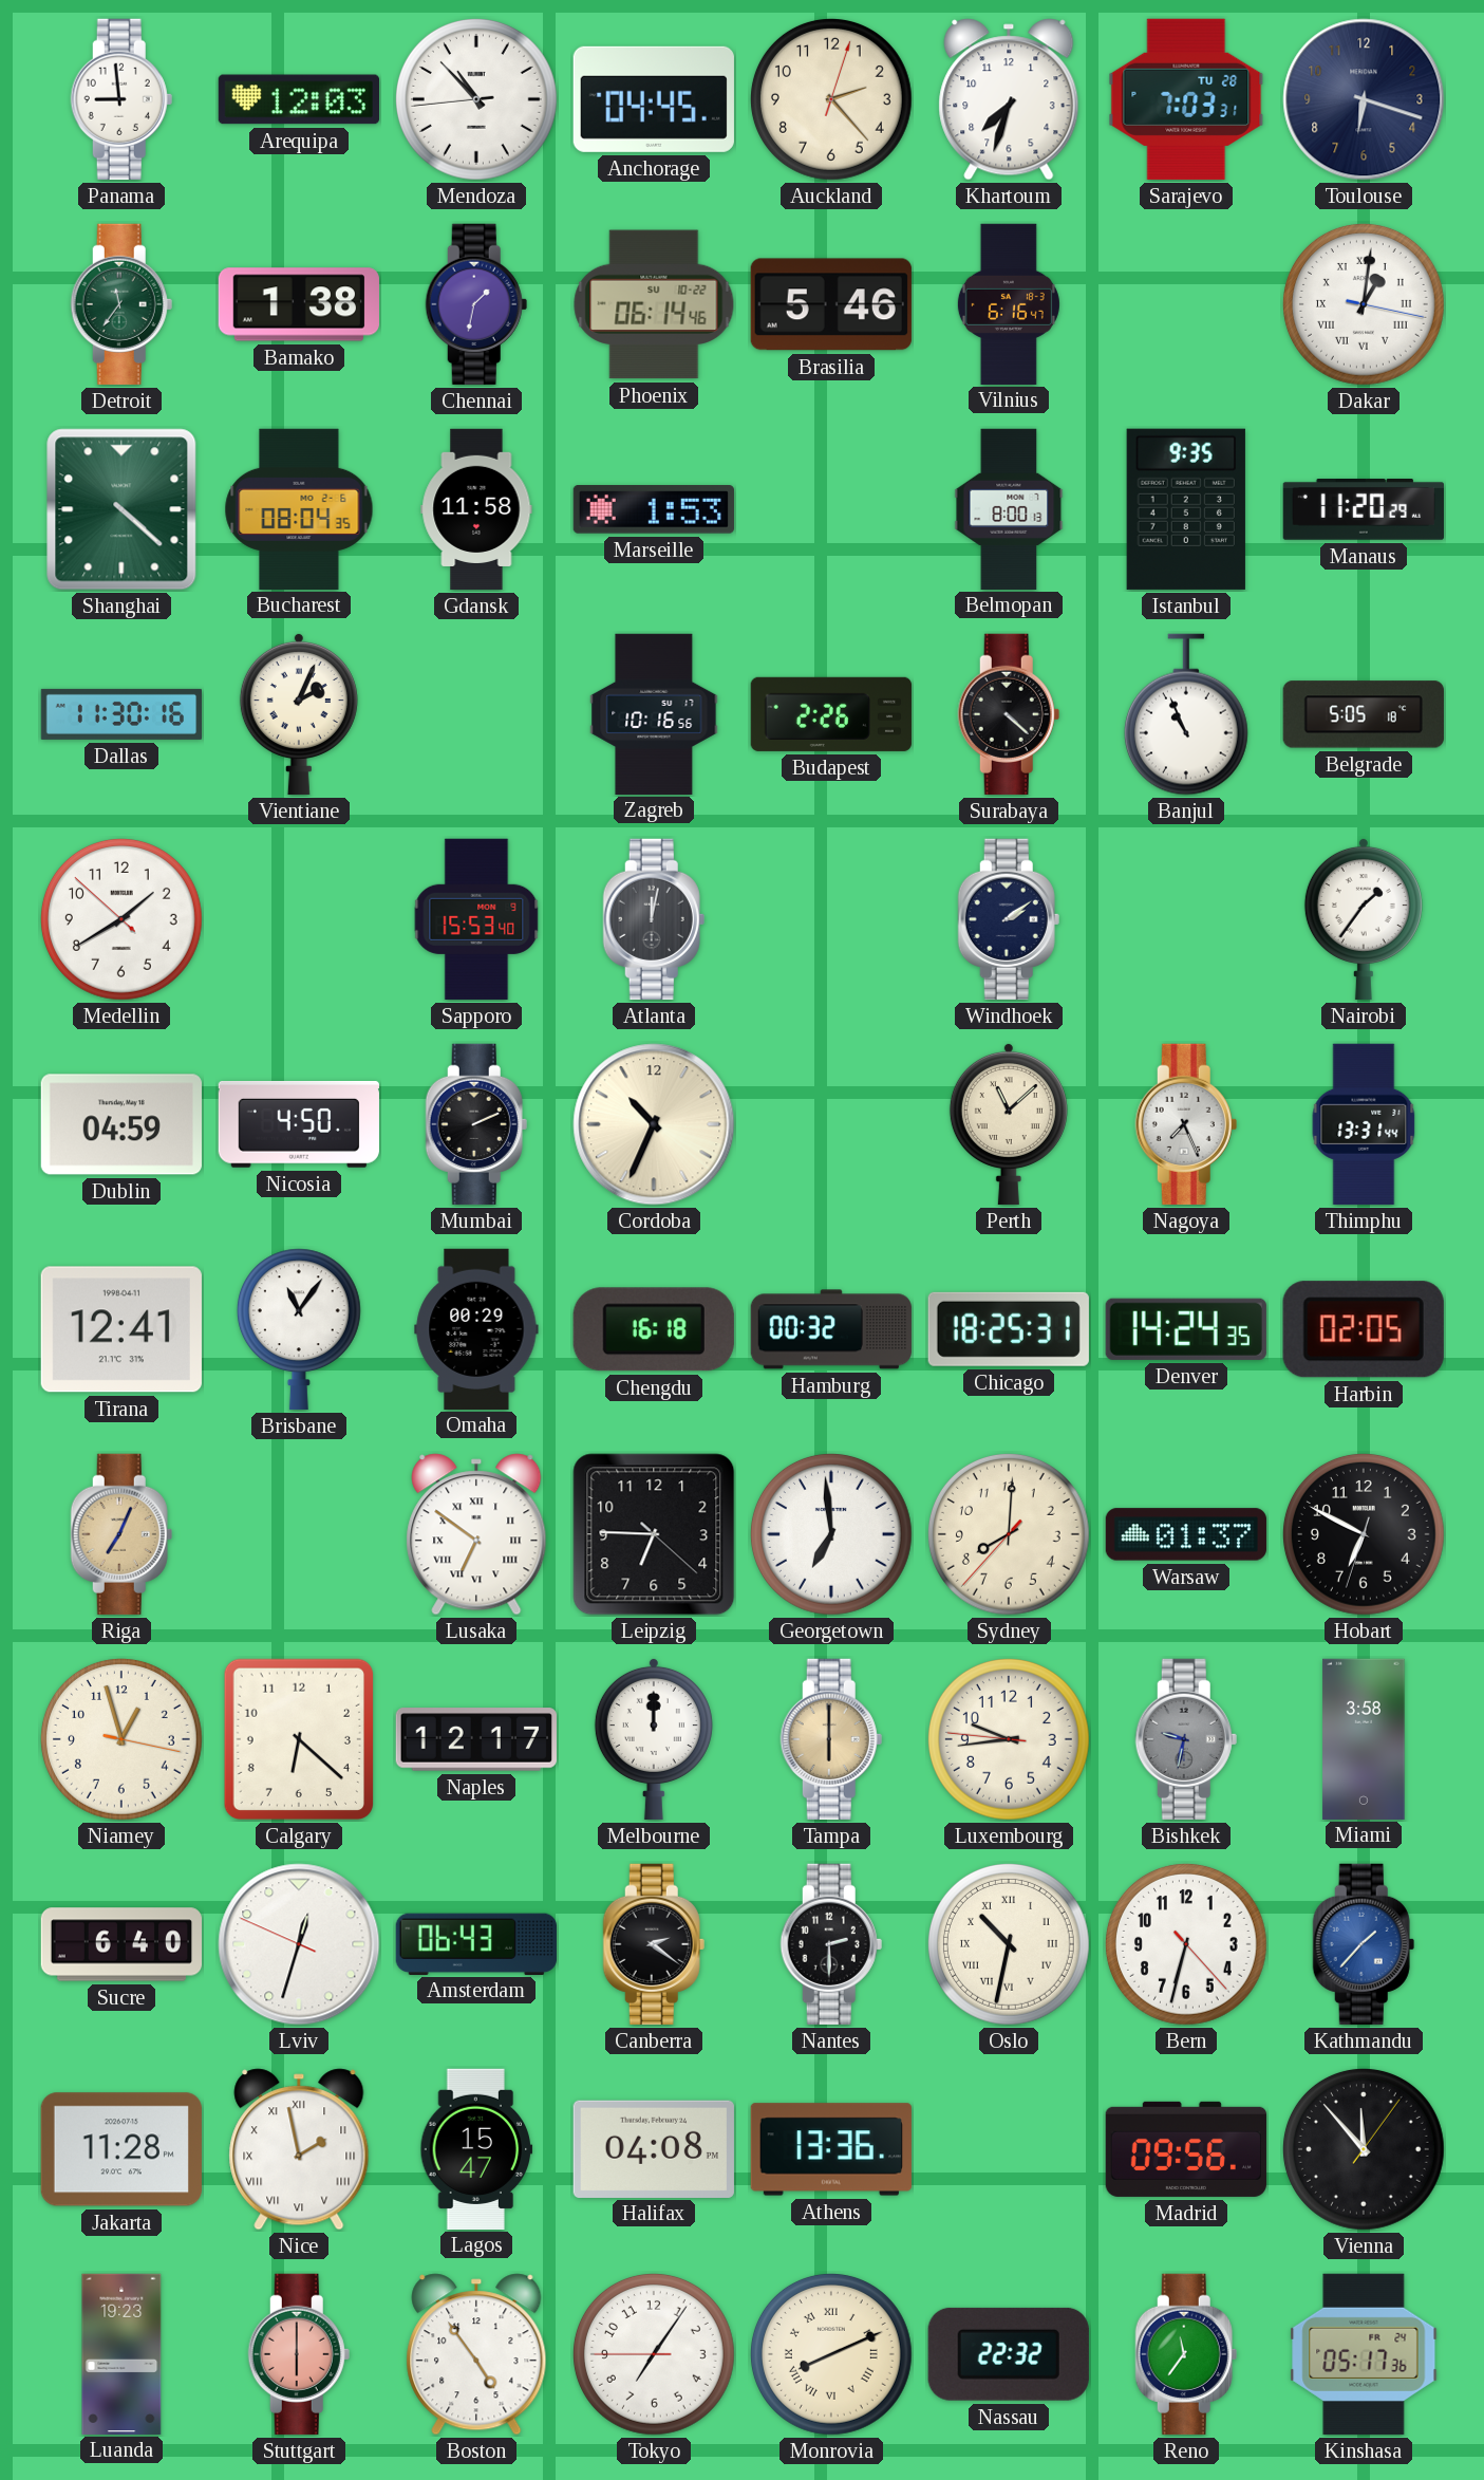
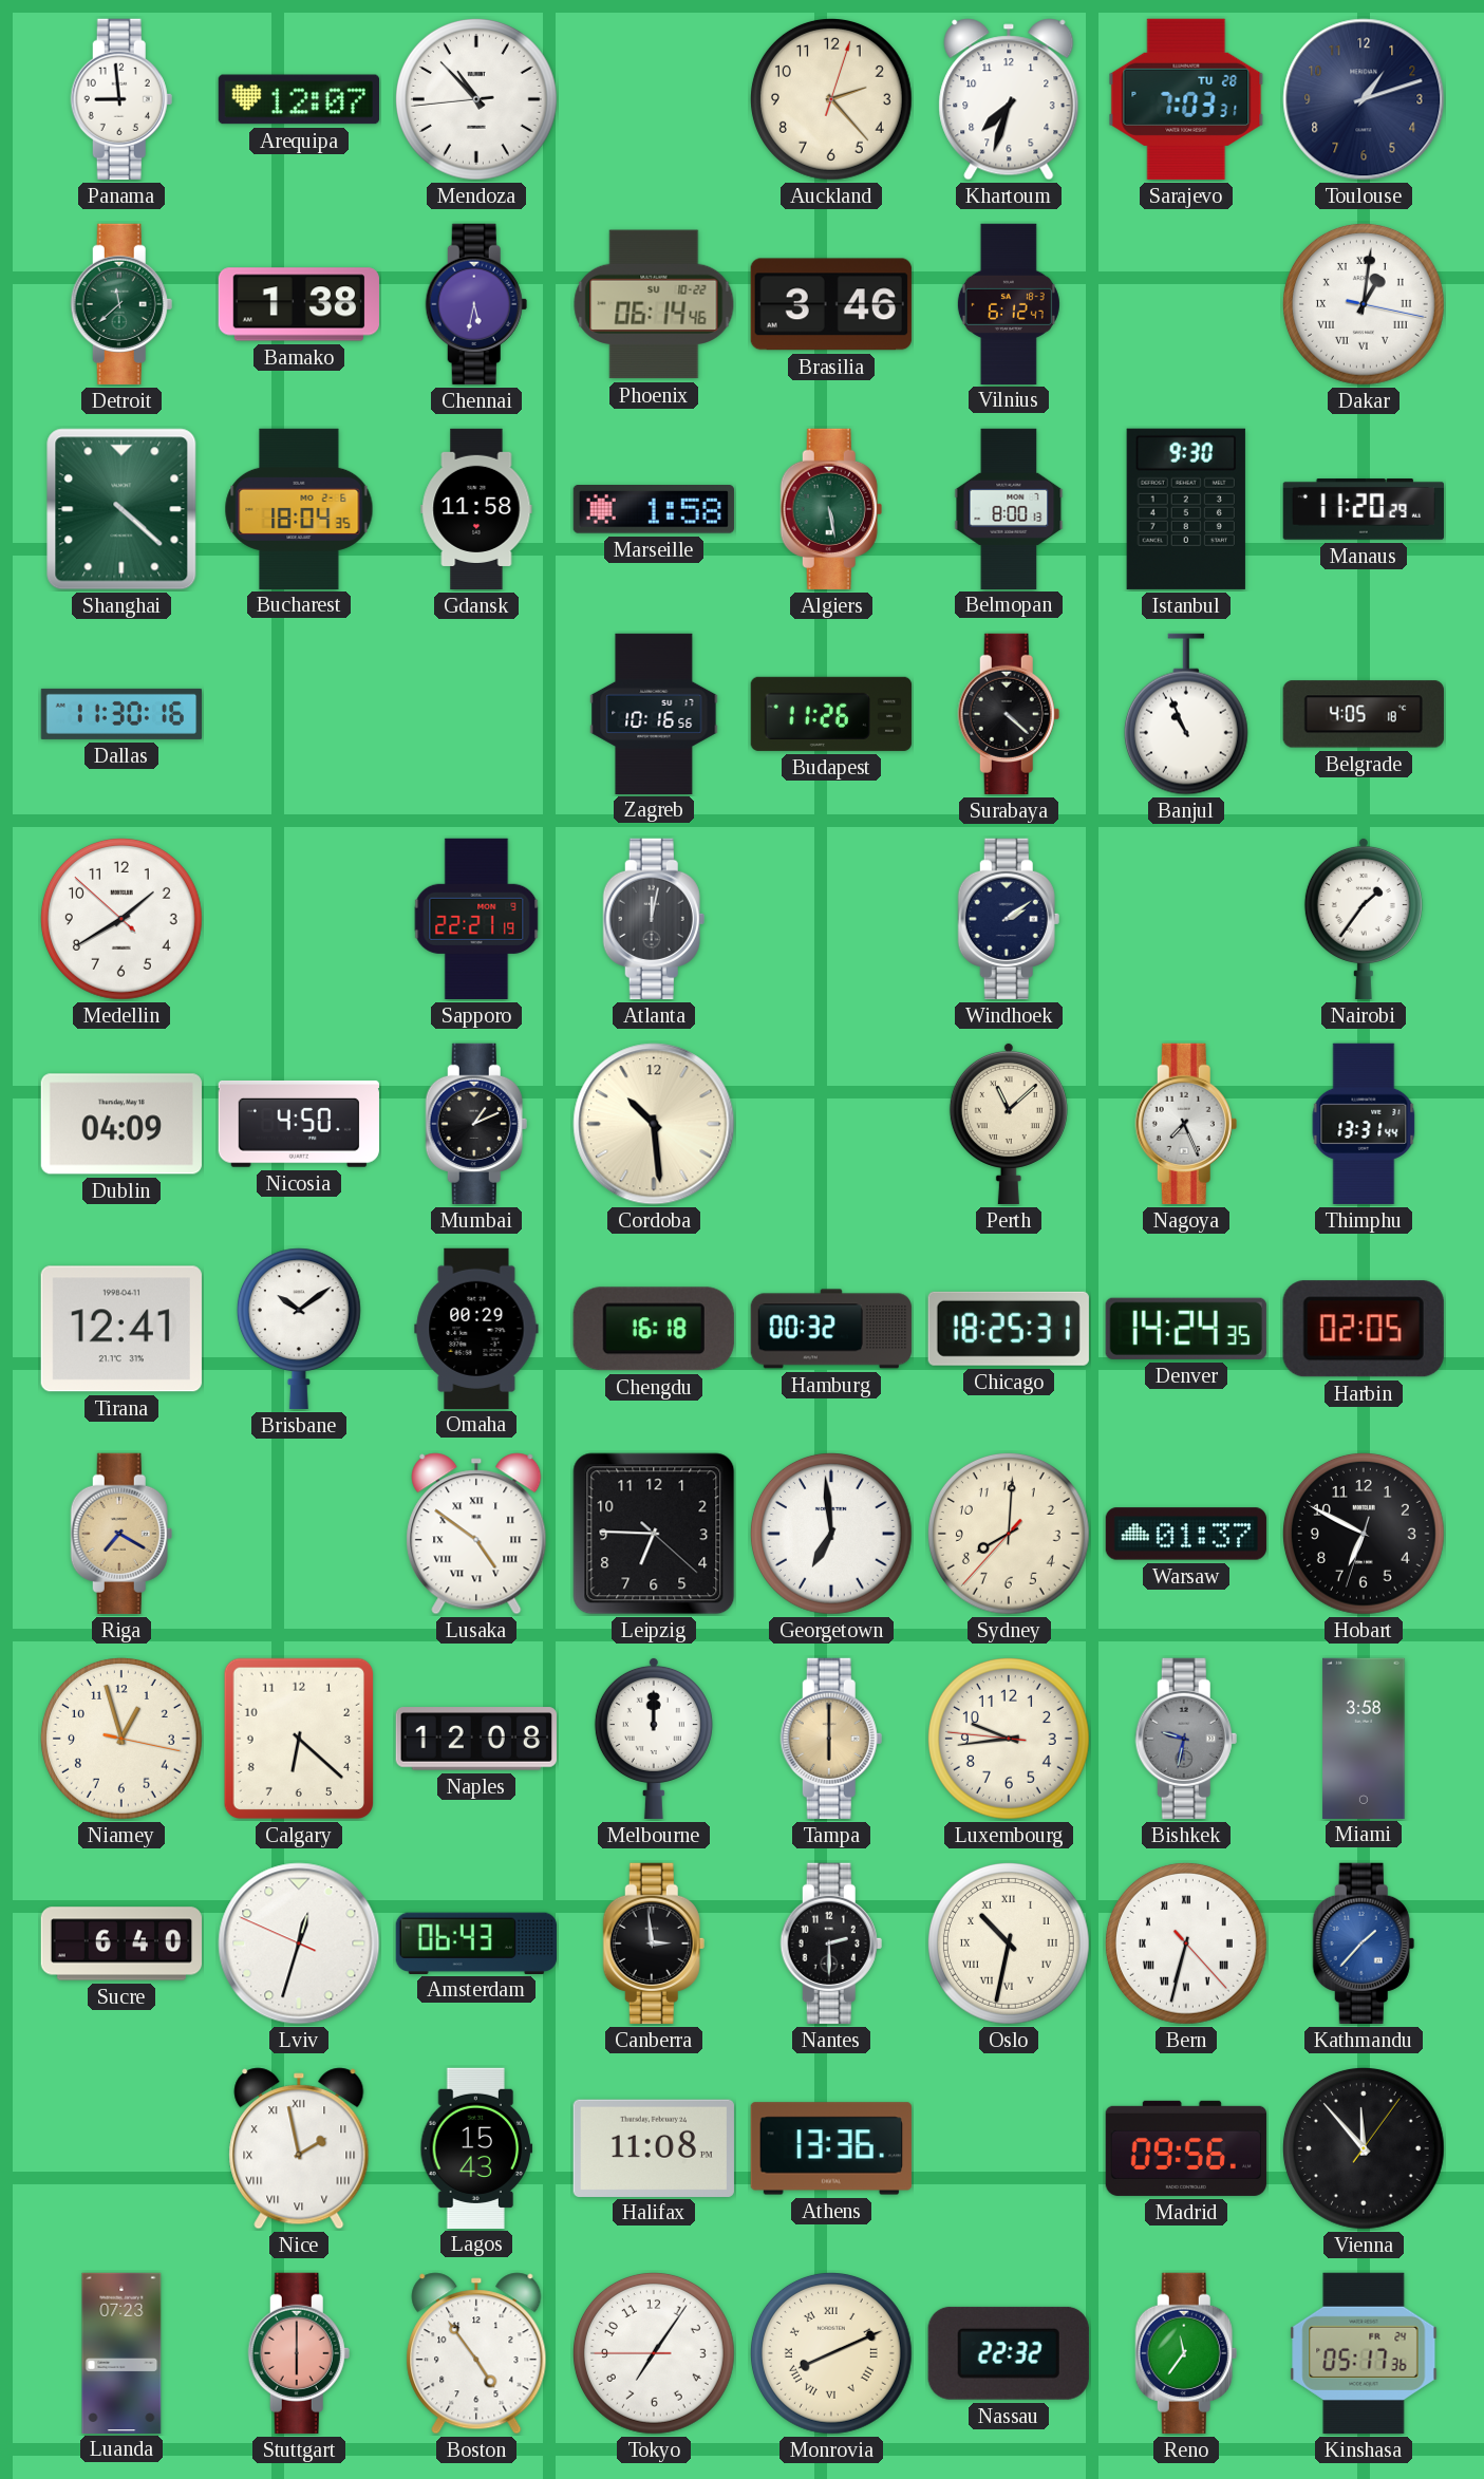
Arequipa: 12:03 -> 12:07 (299, 99)
Anchorage: 04:45 -> none (654, 99)
Toulouse: 6:18 -> 1:12 (1364, 99)
Detroit: 11:36 -> 11:38 (121, 304)
Chennai: 1:32 -> 5:32 (476, 304)
Brasilia: 5:46 -> 3:46 (831, 304)
Vilnius: 6:16 -> 6:12 (1009, 303)
Bucharest: 08:04 -> 18:04 (299, 508)
Marseille: 1:53 -> 1:58 (654, 509)
Algiers: none -> 5:28 (831, 509)
Istanbul: 9:35 -> 9:30 (1186, 509)
Vientiane: 2:04 -> none (299, 713)
Budapest: 2:26 -> 11:26 (831, 714)
Belgrade: 5:05 -> 4:05 (1364, 714)
Sapporo: 15:53 -> 22:21 (476, 919)
Dublin: 04:59 -> 04:09 (121, 1124)
Mumbai: 2:11 -> 1:11 (476, 1124)
Cordoba: 10:34 -> 10:29 (654, 1124)
Brisbane: 11:06 -> 10:09 (299, 1329)
Riga: 7:04 -> 7:20 (121, 1534)
Lusaka: 6:51 -> 4:51 (476, 1534)
Naples: 12:17 -> 12:08 (476, 1739)
Canberra: 2:21 -> 2:59 (654, 1943)
Bern numerals: Arabic -> Roman (1186, 1943)
Jakarta: 11:28 -> none (121, 2149)
Lagos: 15:47 -> 15:43 (476, 2147)
Halifax: 04:08 -> 11:08 (654, 2147)
Luanda: 19:23 -> 07:23 (121, 2352)
